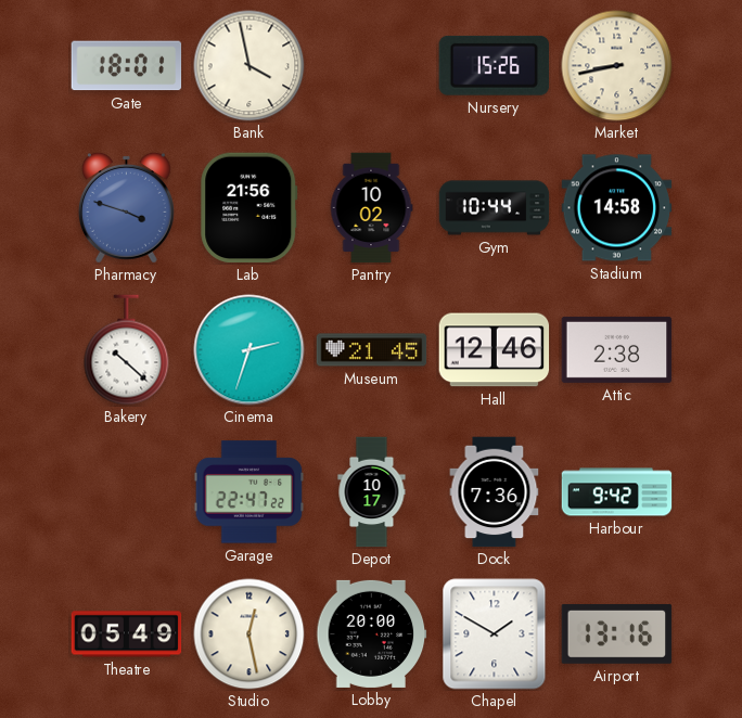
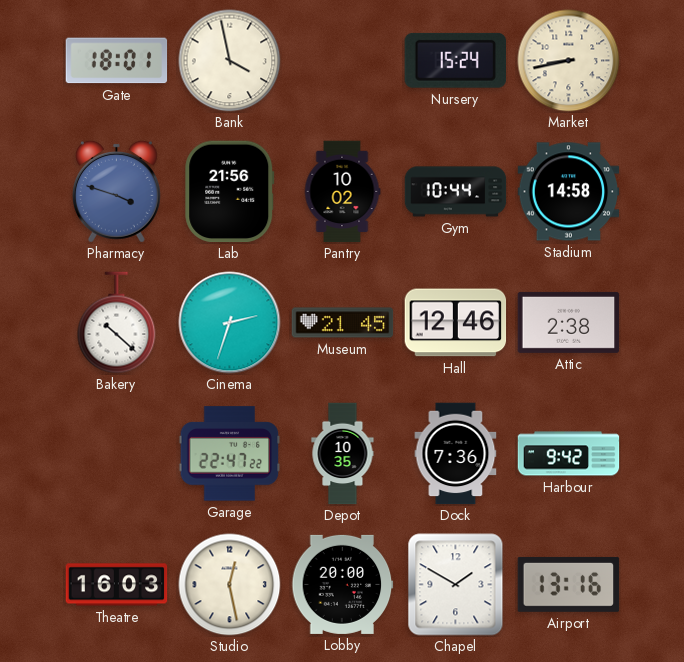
Nursery: 15:26 -> 15:24 (455, 60)
Depot: 10:17 -> 10:35 (343, 454)
Theatre: 05:49 -> 16:03 (117, 585)
